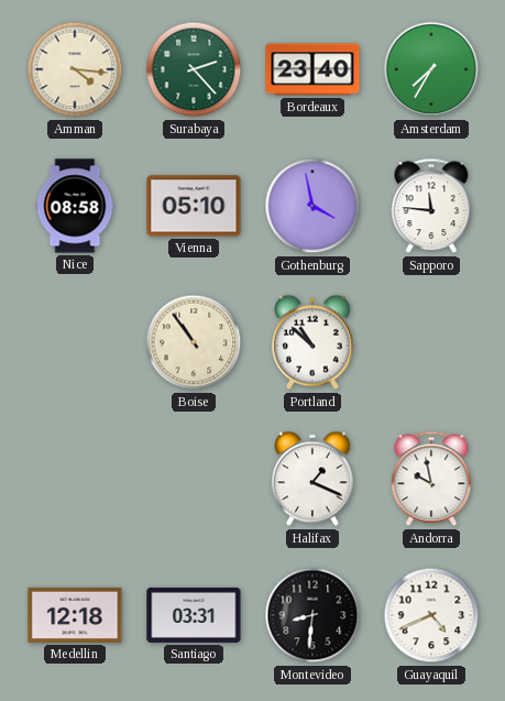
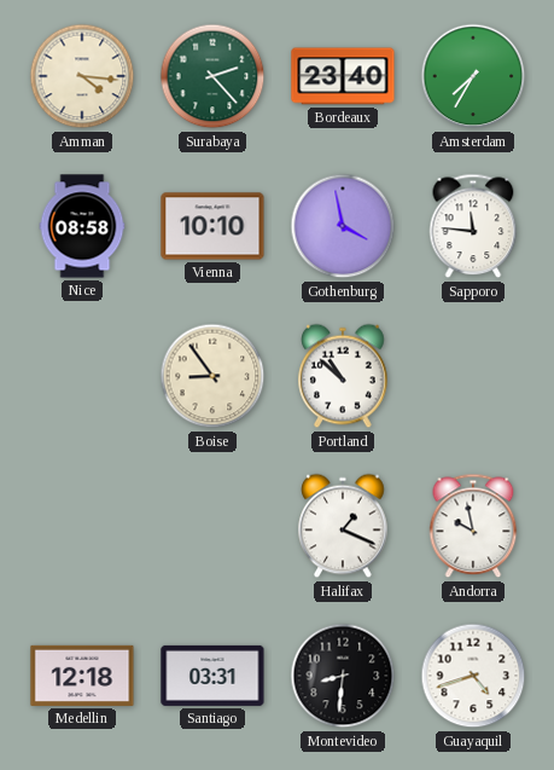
Vienna: 05:10 -> 10:10 (212, 226)
Boise: 10:54 -> 8:54 (212, 376)
Guayaquil: 4:41 -> 4:42 (473, 676)
